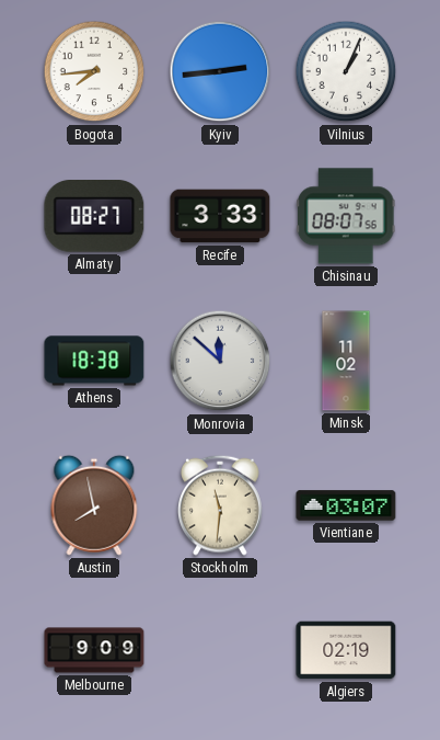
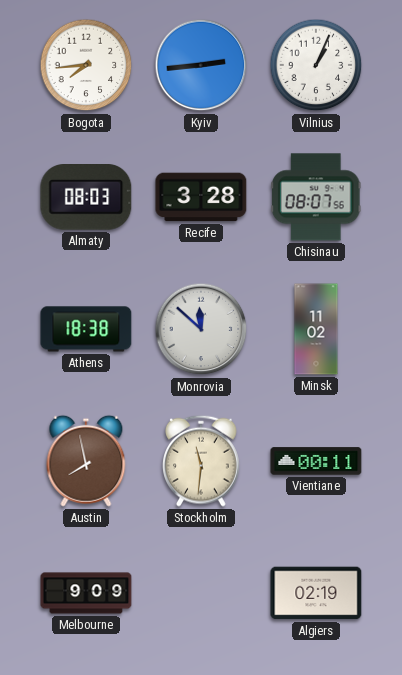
Almaty: 08:27 -> 08:03 (86, 198)
Recife: 3:33 -> 3:28 (201, 197)
Vientiane: 03:07 -> 00:11 (316, 461)
